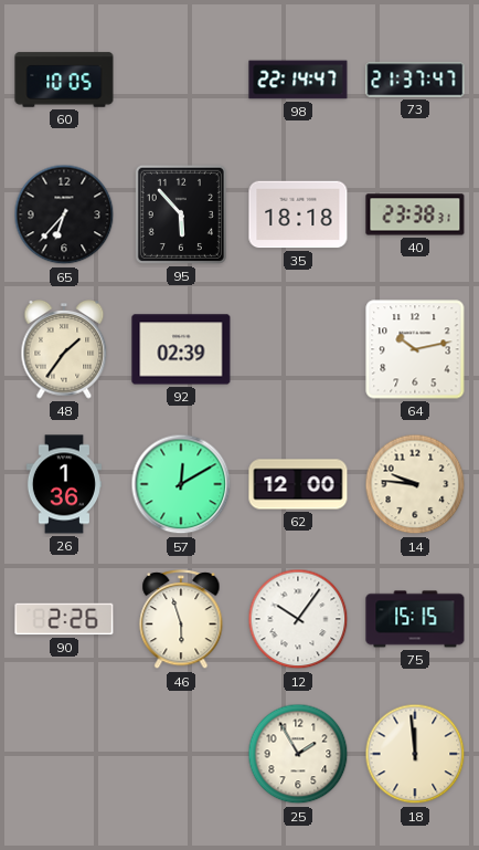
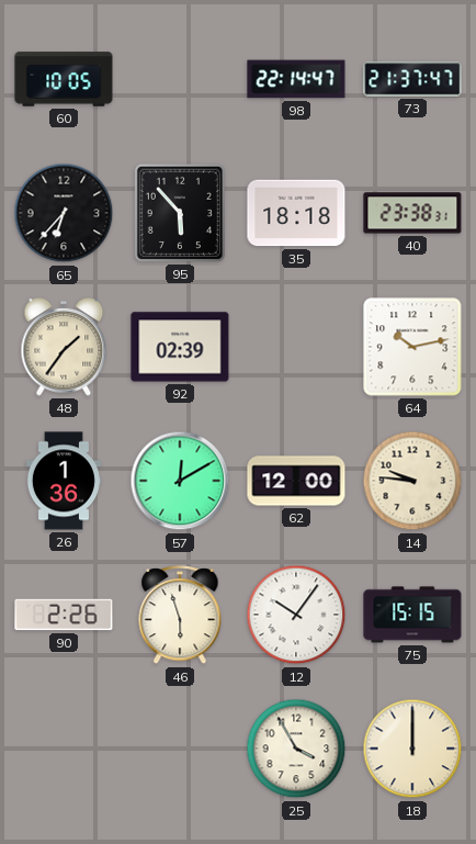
25: 1:55 -> 3:55 (296, 749)
18: 11:59 -> 12:00 (412, 749)
